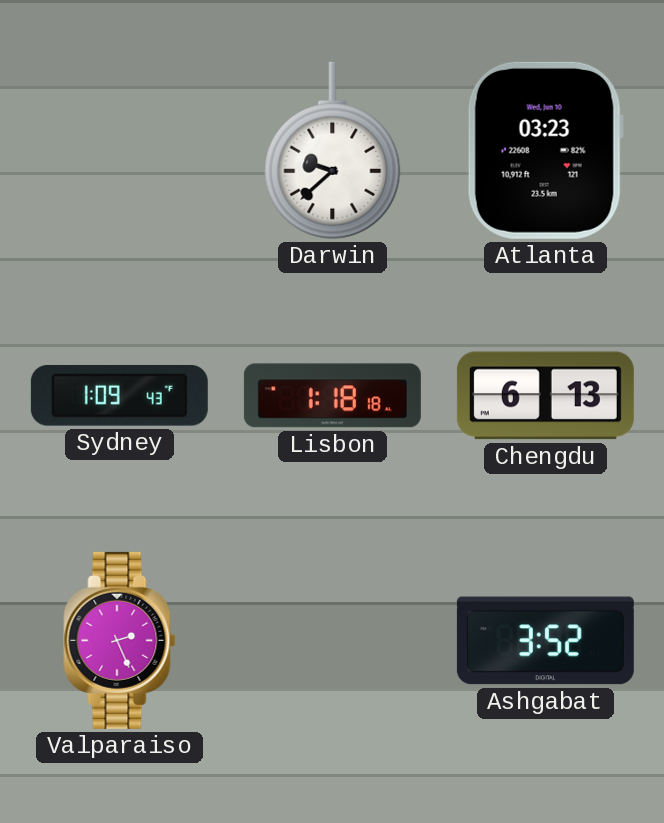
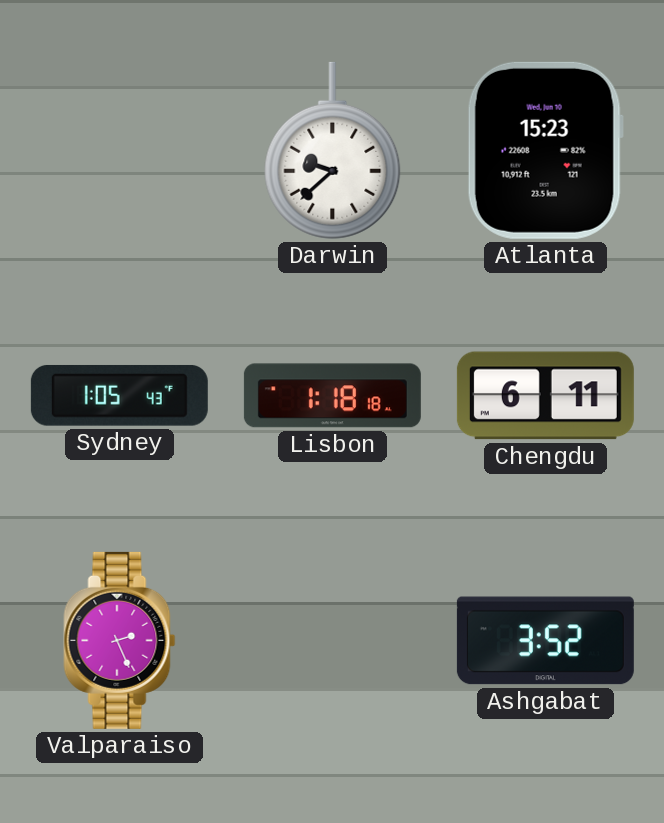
Atlanta: 03:23 -> 15:23 (545, 150)
Sydney: 1:09 -> 1:05 (119, 395)
Chengdu: 6:13 -> 6:11 (545, 396)
